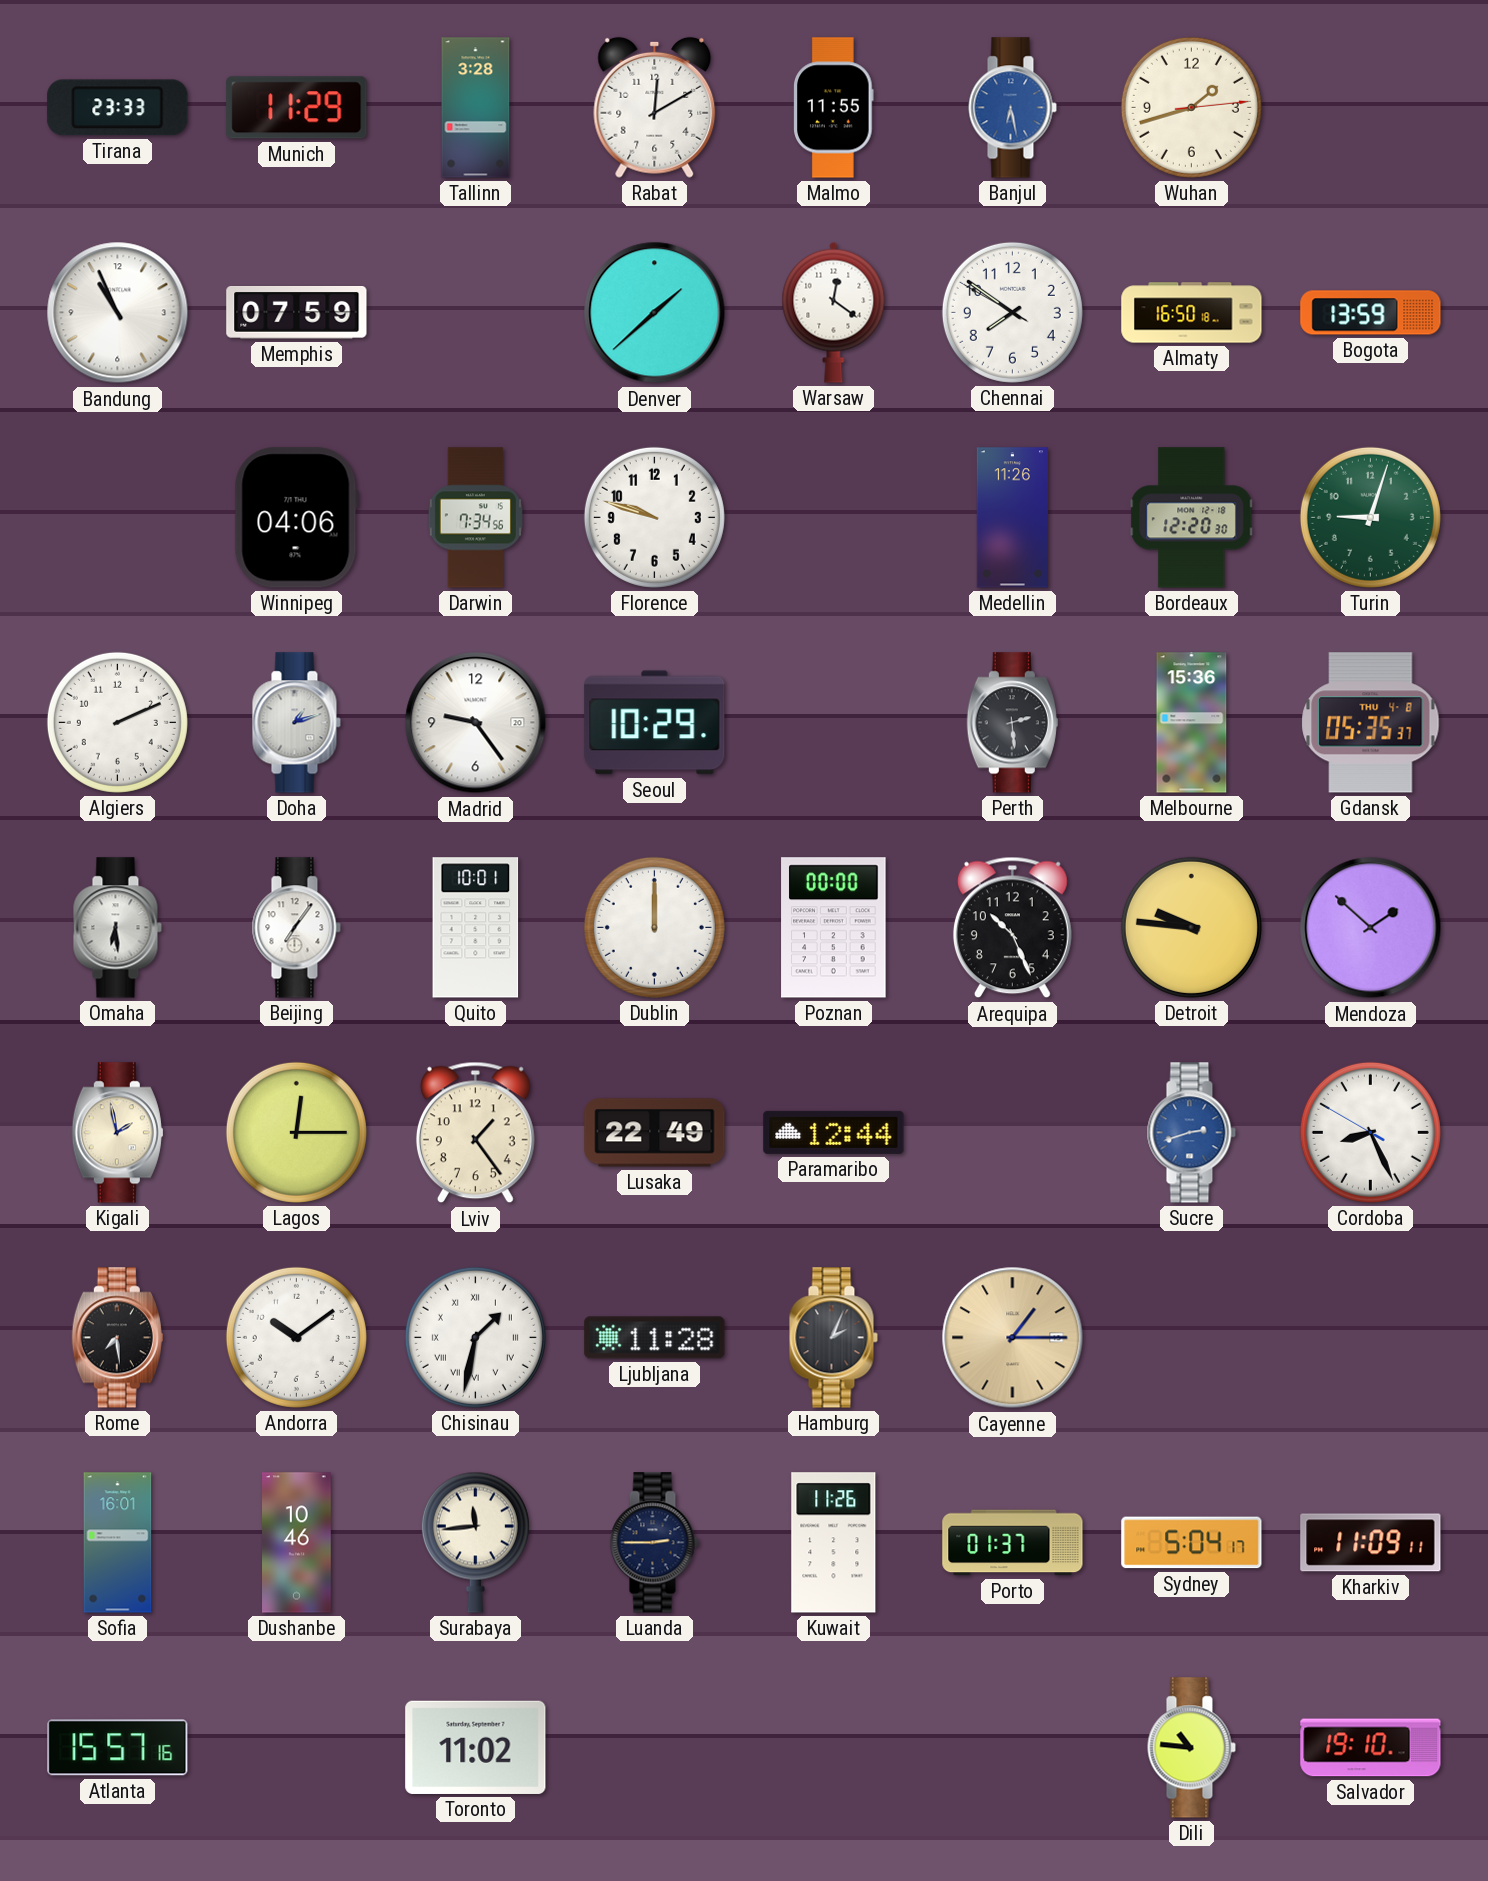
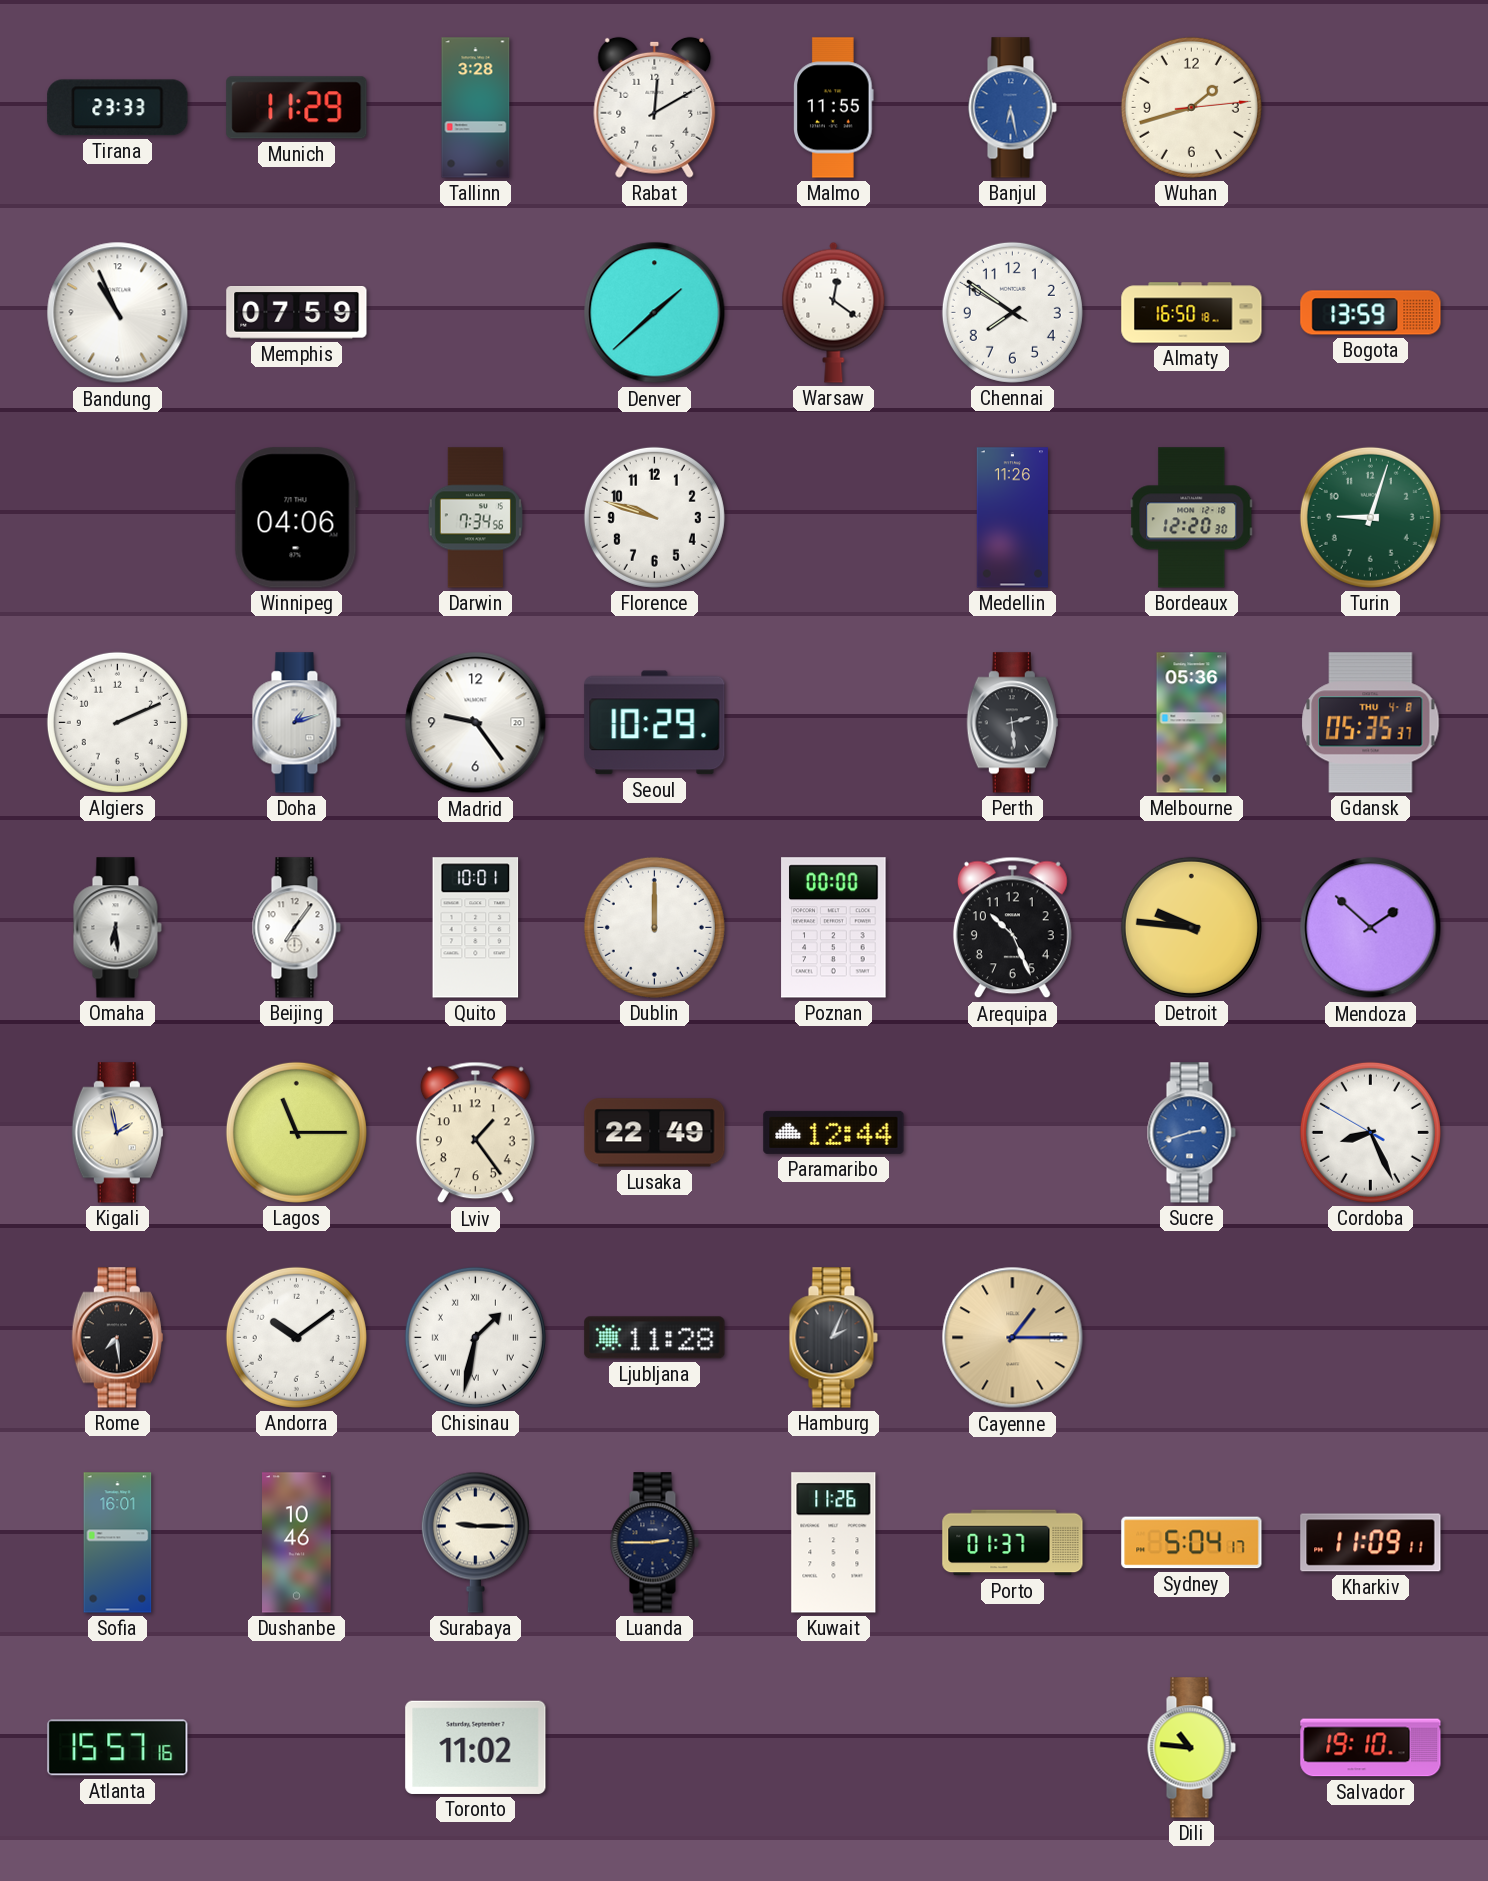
Melbourne: 15:36 -> 05:36 (1192, 723)
Lagos: 12:15 -> 11:15 (296, 1132)
Surabaya: 11:44 -> 9:15 (475, 1542)
